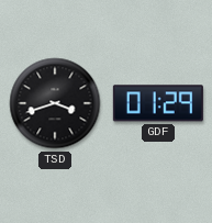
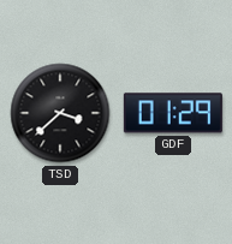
TSD: 3:42 -> 3:38 (60, 113)
